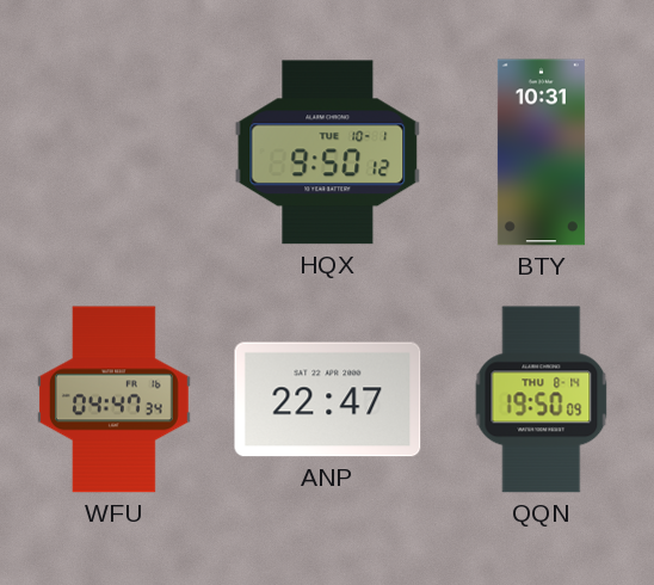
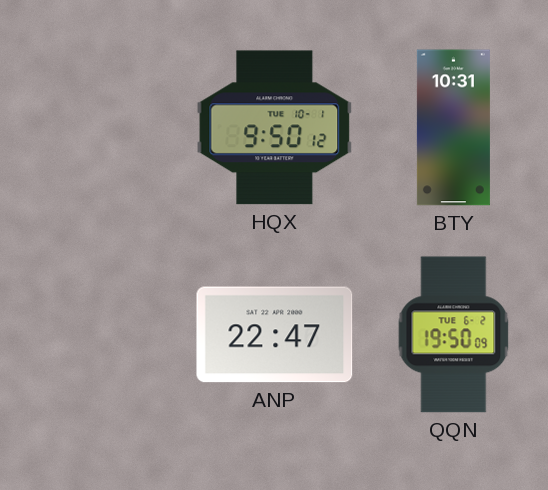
WFU: 04:47 -> none (115, 400)
QQN date: THU 8-14 -> TUE 6-2 (454, 335)
